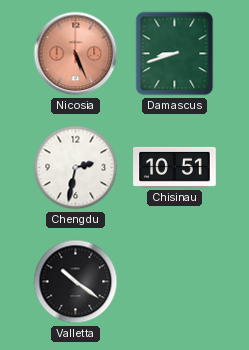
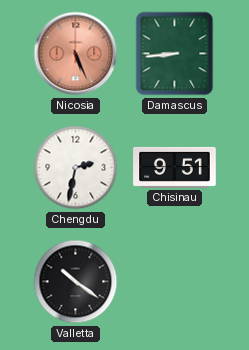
Damascus: 8:42 -> 8:44 (175, 54)
Chisinau: 10:51 -> 9:51 (175, 167)
